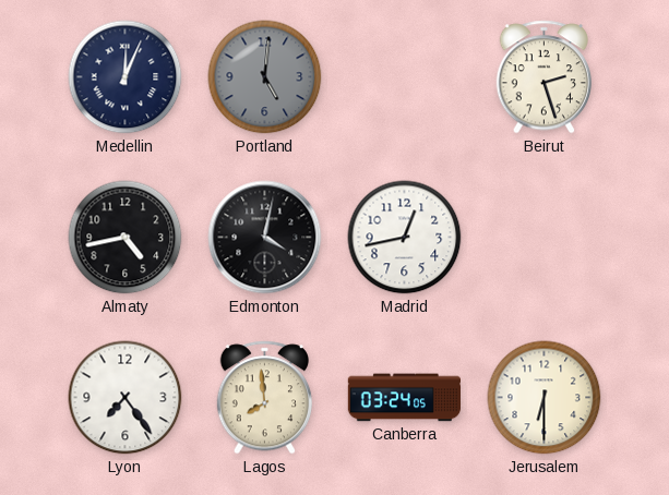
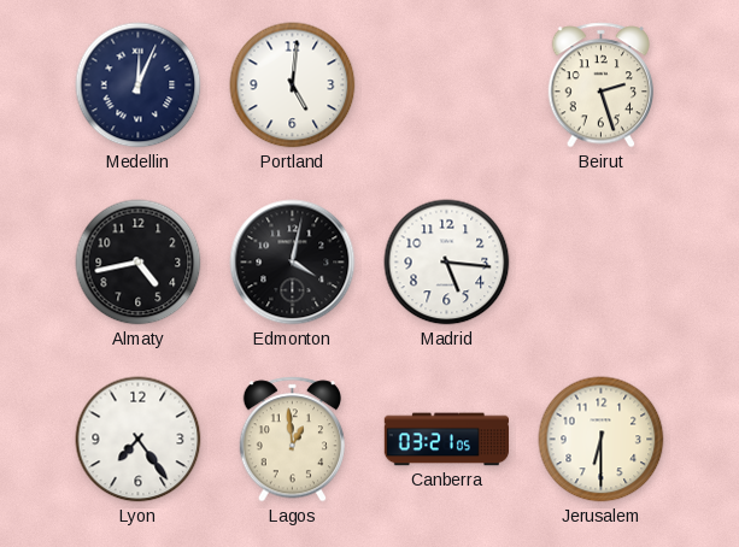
Portland dial: grey -> white (293, 86)
Madrid: 12:43 -> 5:16 (447, 263)
Lagos: 7:59 -> 12:59 (293, 440)
Canberra: 03:24 -> 03:21 (446, 440)
